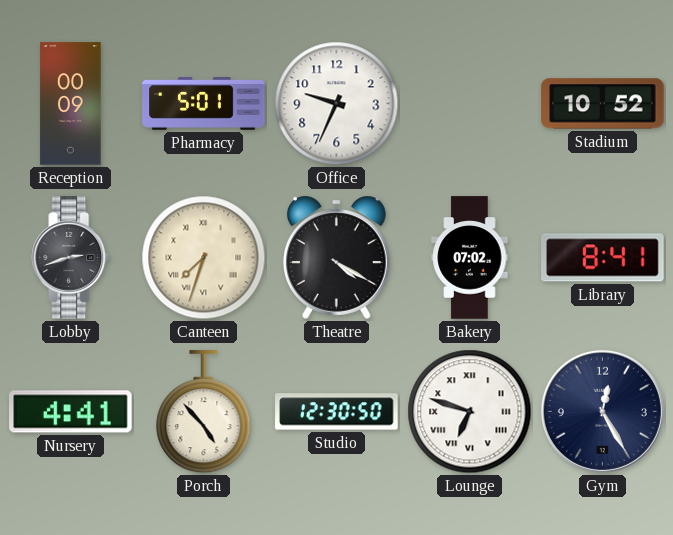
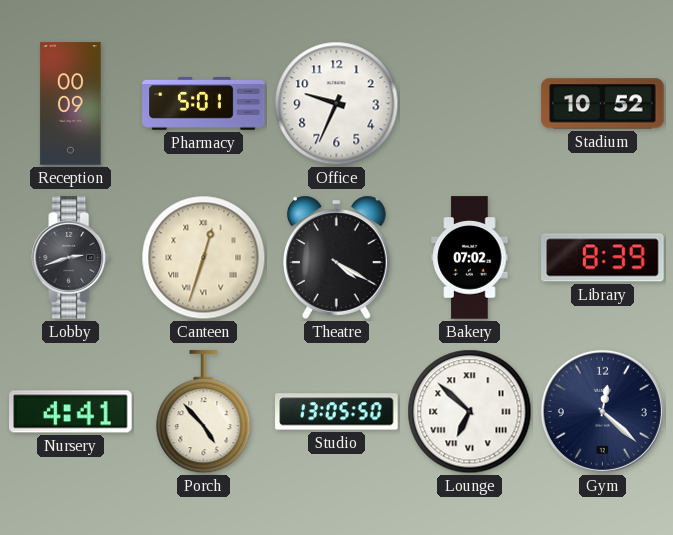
Canteen: 7:33 -> 12:33 (204, 258)
Library: 8:41 -> 8:39 (603, 258)
Studio: 12:30 -> 13:05 (337, 412)
Lounge: 6:48 -> 6:52 (470, 412)
Gym: 12:25 -> 12:22 (602, 411)
